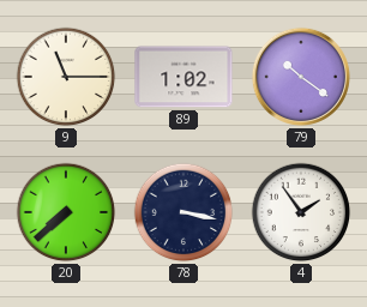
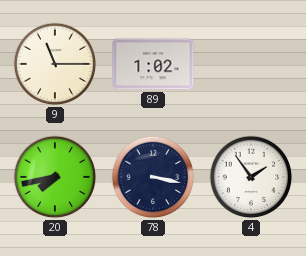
79: 10:21 -> none (301, 77)
20: 7:38 -> 7:43 (55, 177)
